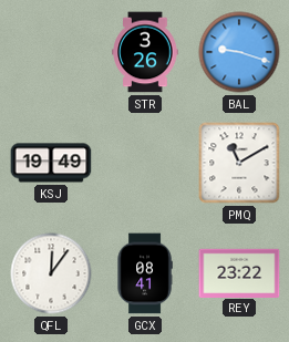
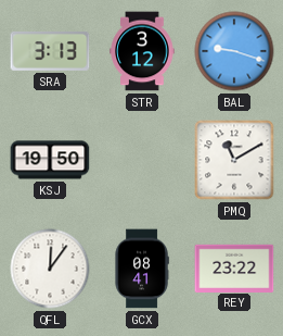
SRA: none -> 3:13 (50, 51)
STR: 3:26 -> 3:12 (142, 51)
KSJ: 19:49 -> 19:50 (50, 160)
